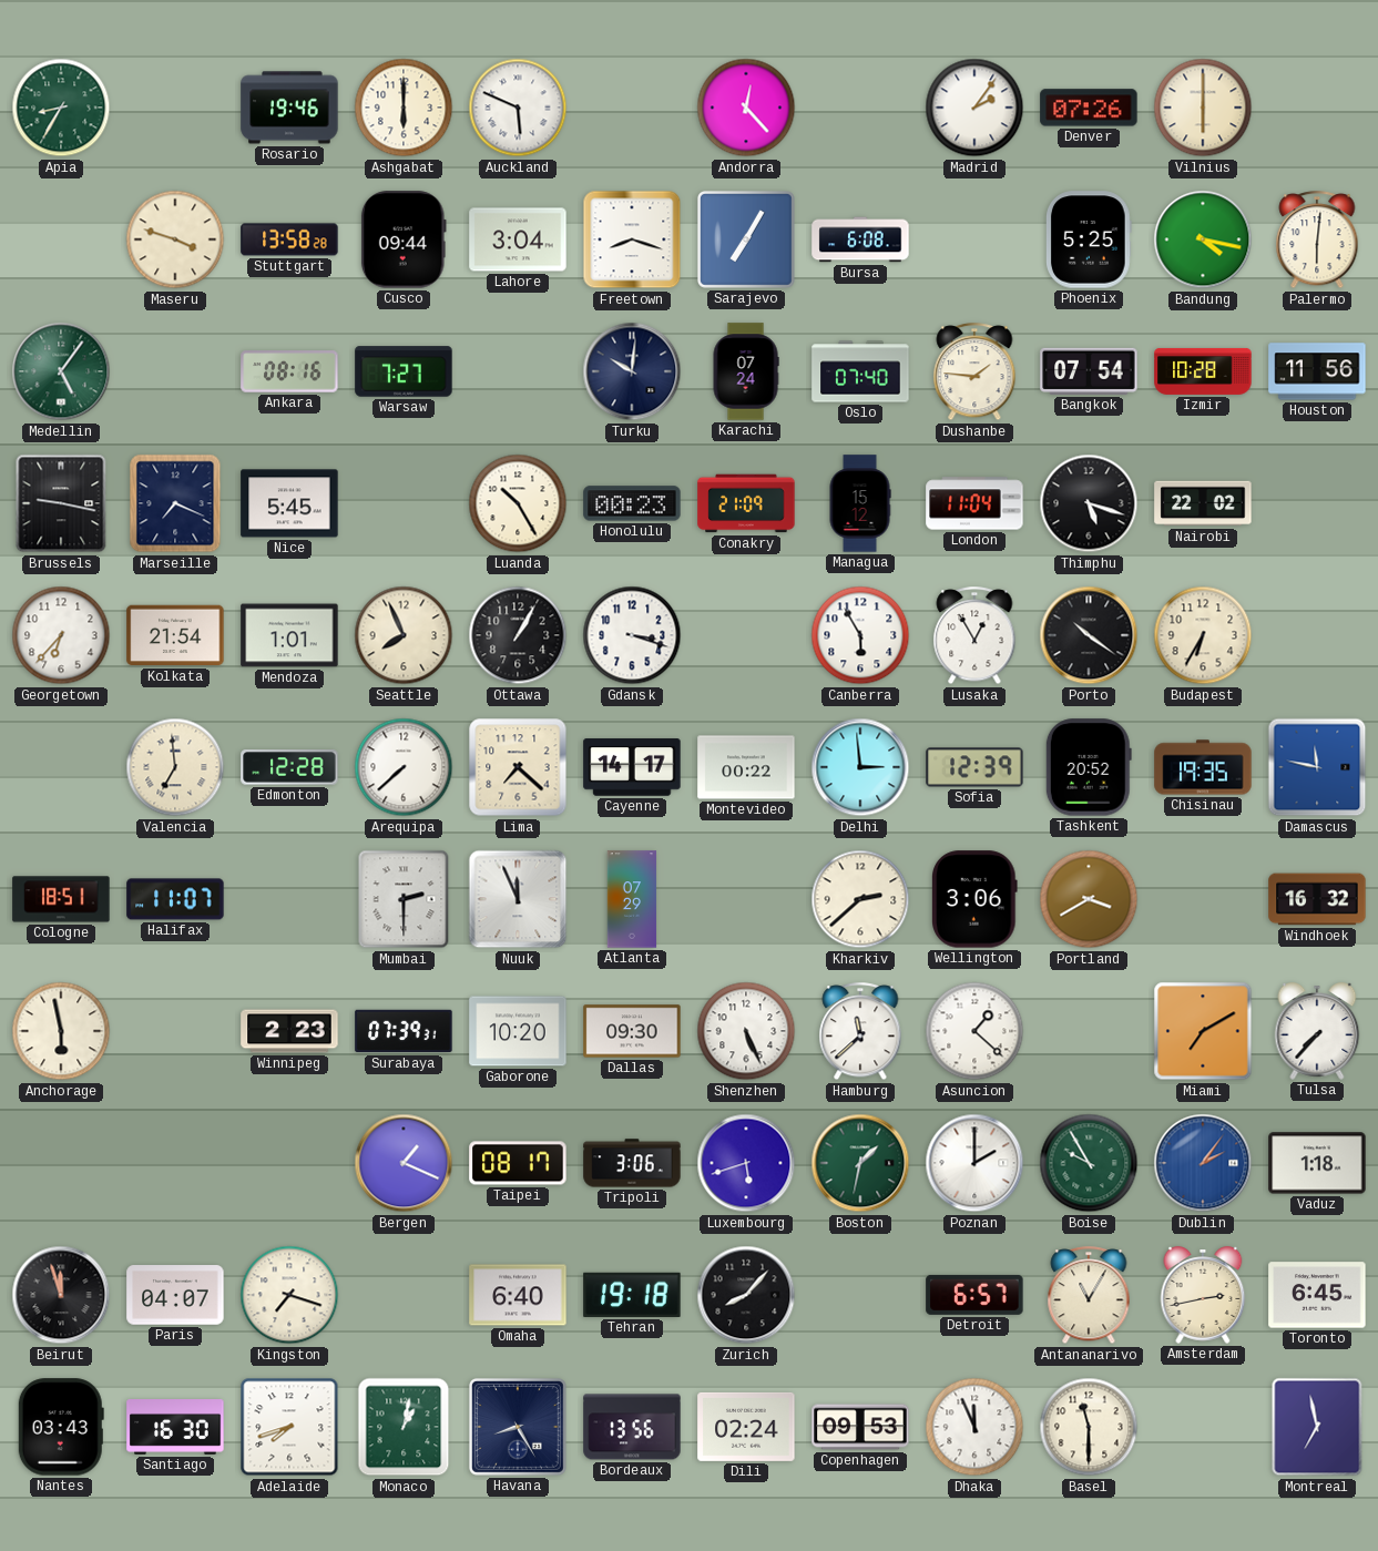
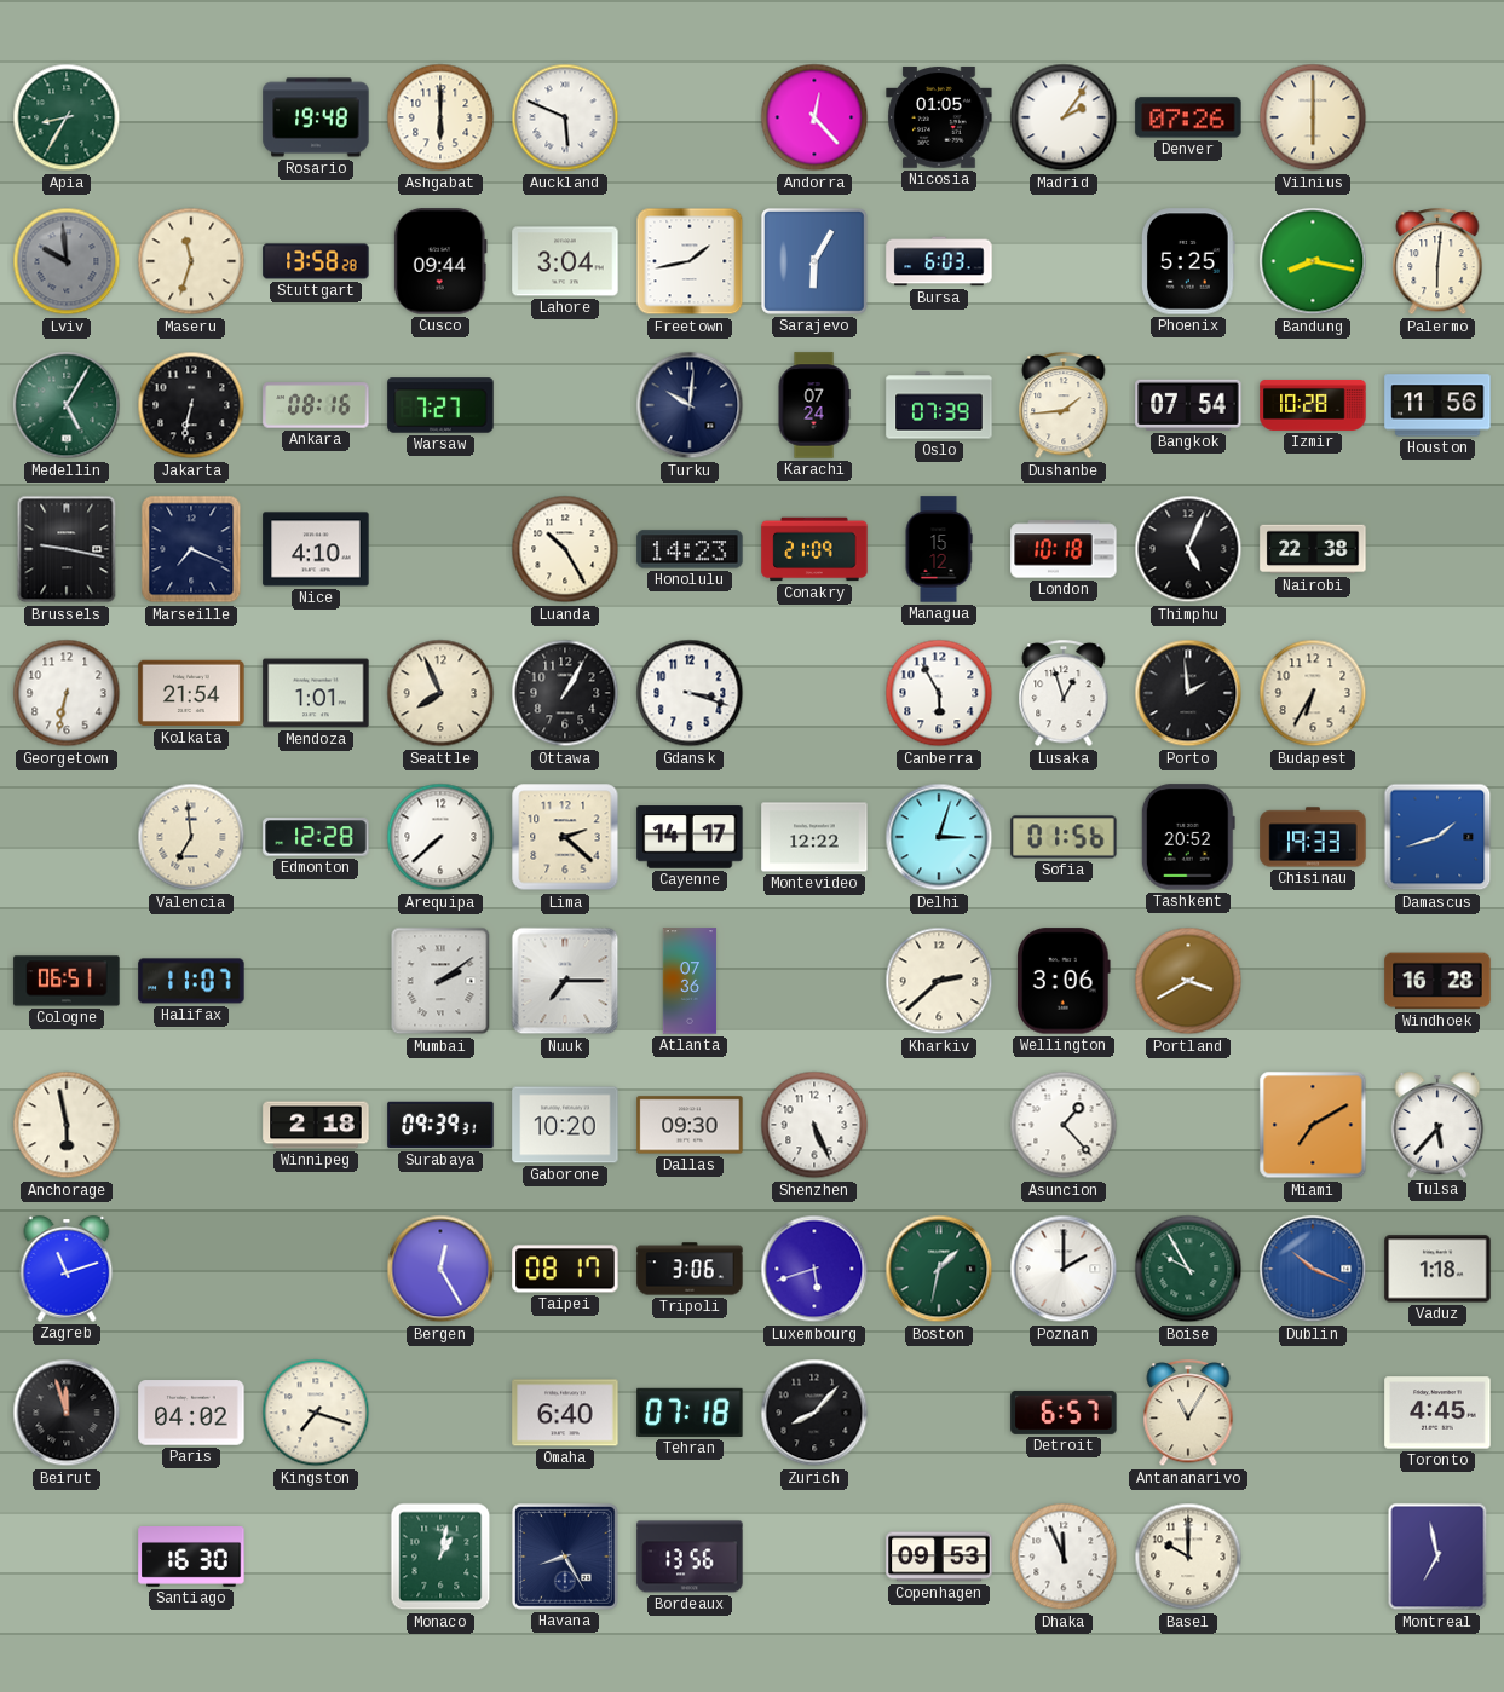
Rosario: 19:46 -> 19:48 (316, 117)
Nicosia: none -> 01:05 (939, 117)
Lviv: none -> 9:59 (67, 261)
Maseru: 3:48 -> 11:33 (191, 261)
Freetown: 8:18 -> 1:43 (690, 261)
Sarajevo: 7:05 -> 6:05 (814, 261)
Bursa: 6:08 -> 6:03 (939, 261)
Bandung: 4:17 -> 8:17 (1313, 261)
Medellin: 5:06 -> 5:05 (67, 405)
Jakarta: none -> 6:32 (191, 405)
Oslo: 07:40 -> 07:39 (939, 405)
Dushanbe: 1:46 -> 1:44 (1064, 406)
Nice: 5:45 -> 4:10 (316, 549)
Honolulu: 00:23 -> 14:23 (690, 549)
London: 11:04 -> 10:18 (1064, 549)
Thimphu: 5:18 -> 5:04 (1188, 549)
Nairobi: 22:02 -> 22:38 (1313, 549)
Georgetown: 6:37 -> 6:32 (67, 693)
Lusaka: 12:55 -> 12:57 (1064, 694)
Porto: 10:21 -> 1:59 (1188, 693)
Lima: 7:22 -> 2:22 (565, 837)
Montevideo: 00:22 -> 12:22 (814, 837)
Delhi: 2:59 -> 3:03 (939, 837)
Sofia: 12:39 -> 01:56 (1064, 837)
Chisinau: 19:35 -> 19:33 (1313, 837)
Damascus: 11:47 -> 1:42 (1437, 837)
Cologne: 18:51 -> 06:51 (67, 981)
Mumbai: 2:30 -> 2:09 (440, 981)
Nuuk: 11:56 -> 7:15 (565, 981)
Atlanta: 07:29 -> 07:36 (690, 981)
Windhoek: 16:32 -> 16:28 (1437, 981)
Winnipeg: 2:23 -> 2:18 (316, 1125)
Surabaya: 07:39 -> 09:39 (440, 1125)
Hamburg: 11:38 -> none (860, 1032)
Asuncion: 1:22 -> 1:23 (1064, 1125)
Tulsa: 7:37 -> 5:37 (1437, 1125)
Zagreb: none -> 11:12 (67, 1269)
Bergen: 1:19 -> 12:25 (440, 1269)
Dublin: 2:06 -> 10:19 (1313, 1269)
Paris: 04:07 -> 04:02 (191, 1413)
Tehran: 19:18 -> 07:18 (690, 1413)
Amsterdam: 2:43 -> none (1203, 1295)
Toronto: 6:45 -> 4:45 (1437, 1413)
Nantes: 03:43 -> none (61, 1427)
Adelaide: 7:42 -> none (289, 1427)
Dili: 02:24 -> none (746, 1427)
Basel: 11:30 -> 10:00 (1188, 1557)
